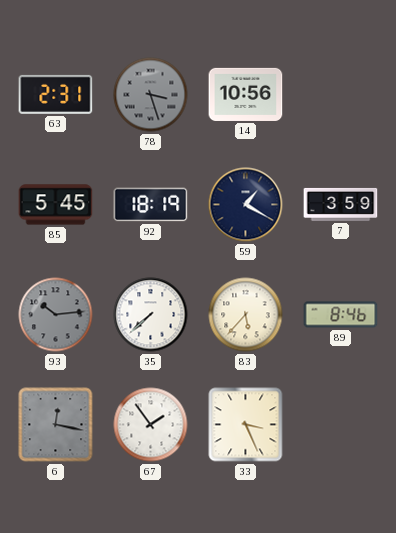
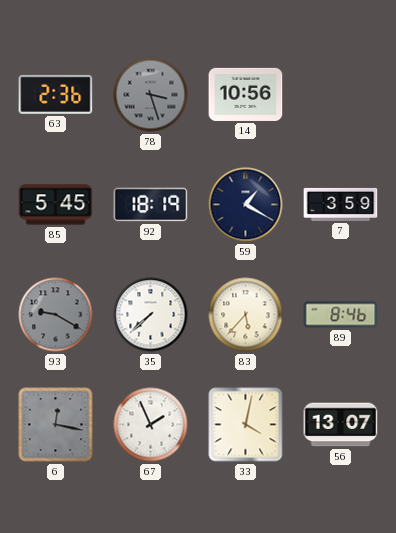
63: 2:31 -> 2:36 (56, 94)
93: 10:14 -> 9:20 (56, 315)
67: 1:54 -> 1:56 (151, 425)
33: 3:26 -> 4:02 (246, 425)
56: none -> 13:07 (341, 425)
